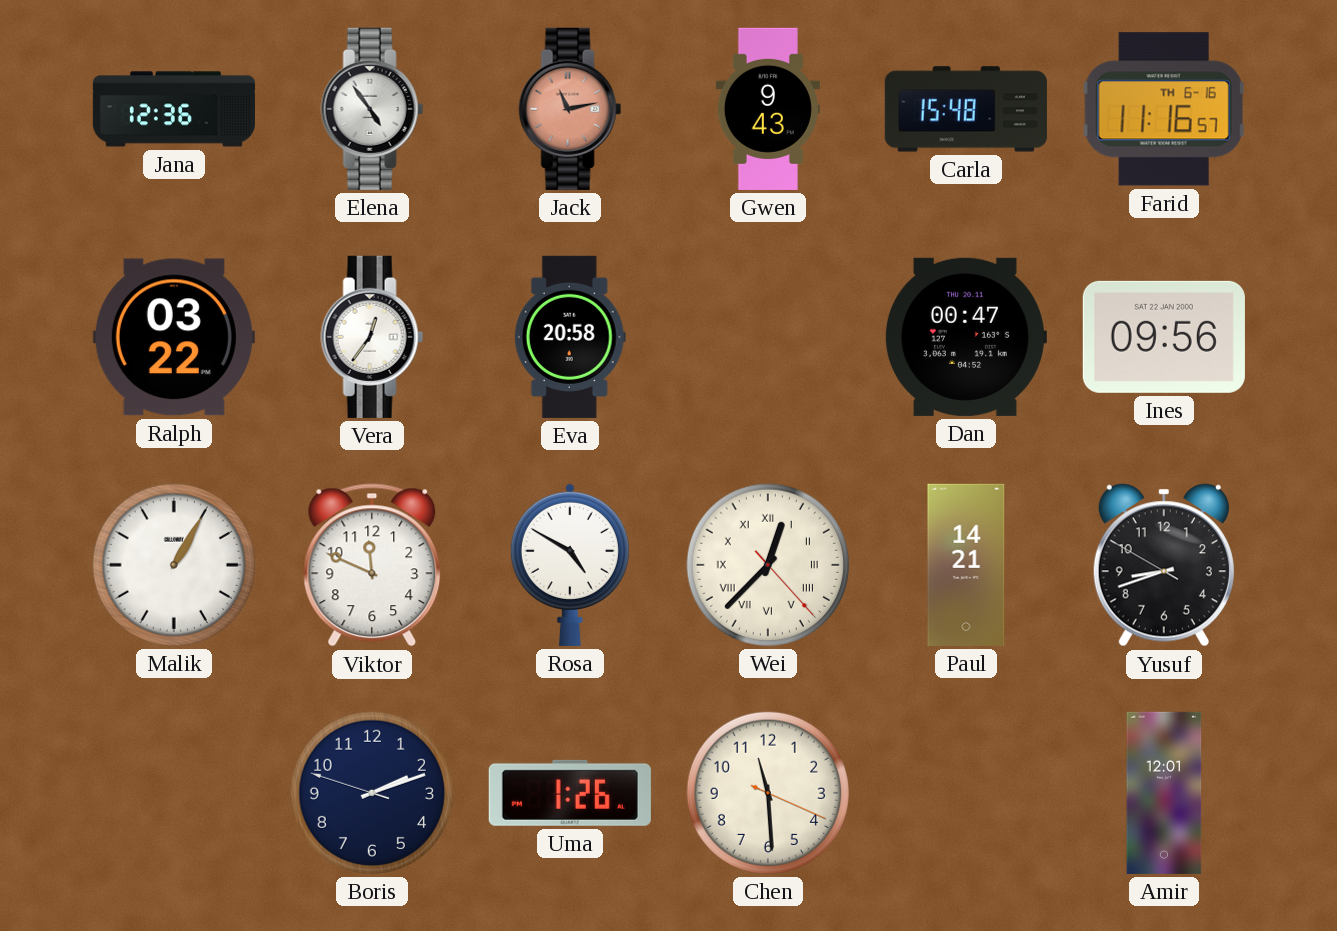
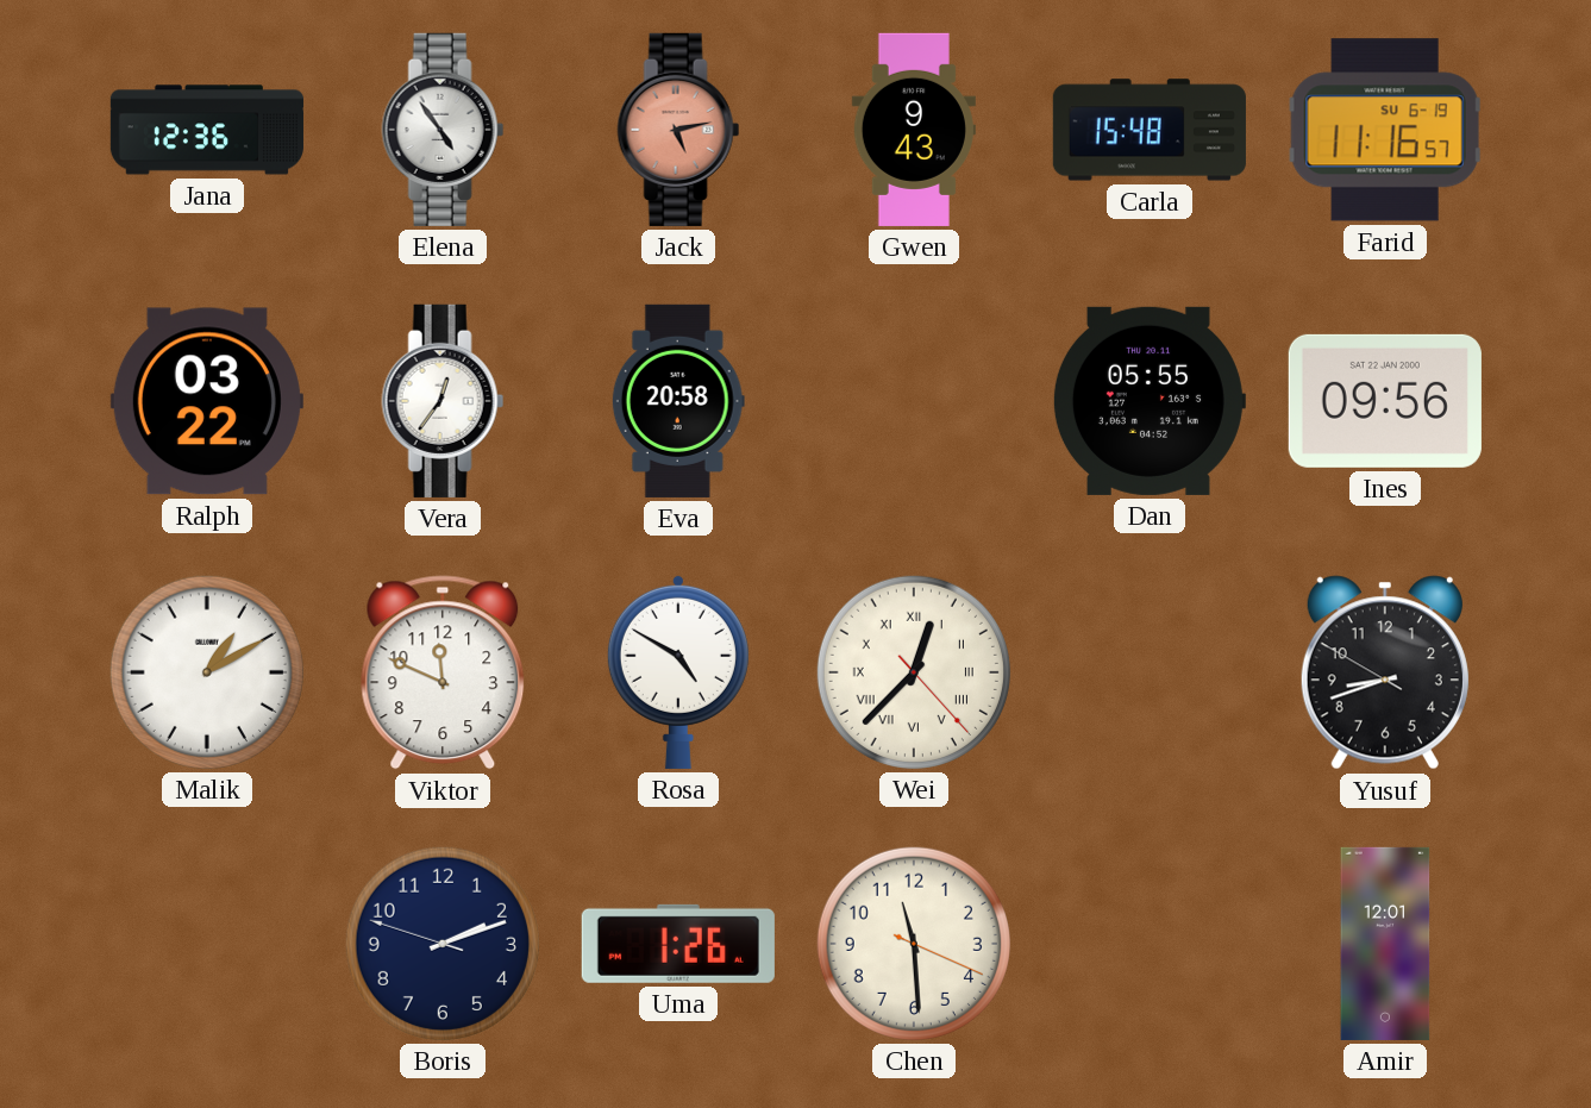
Jack: 11:13 -> 5:13 (678, 130)
Farid date: TH 6-16 -> SU 6-19 (1385, 130)
Dan: 00:47 -> 05:55 (1148, 401)
Malik: 1:05 -> 1:10 (207, 672)
Paul: 14:21 -> none (966, 565)
